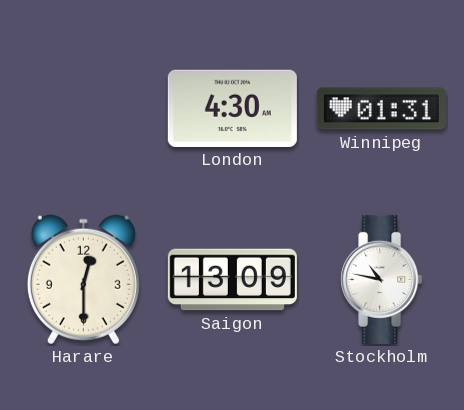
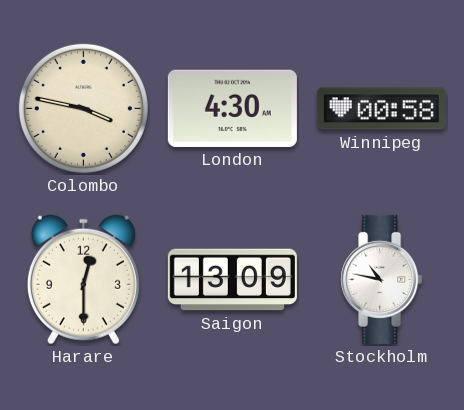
Colombo: none -> 3:47 (83, 108)
Winnipeg: 01:31 -> 00:58 (381, 109)
